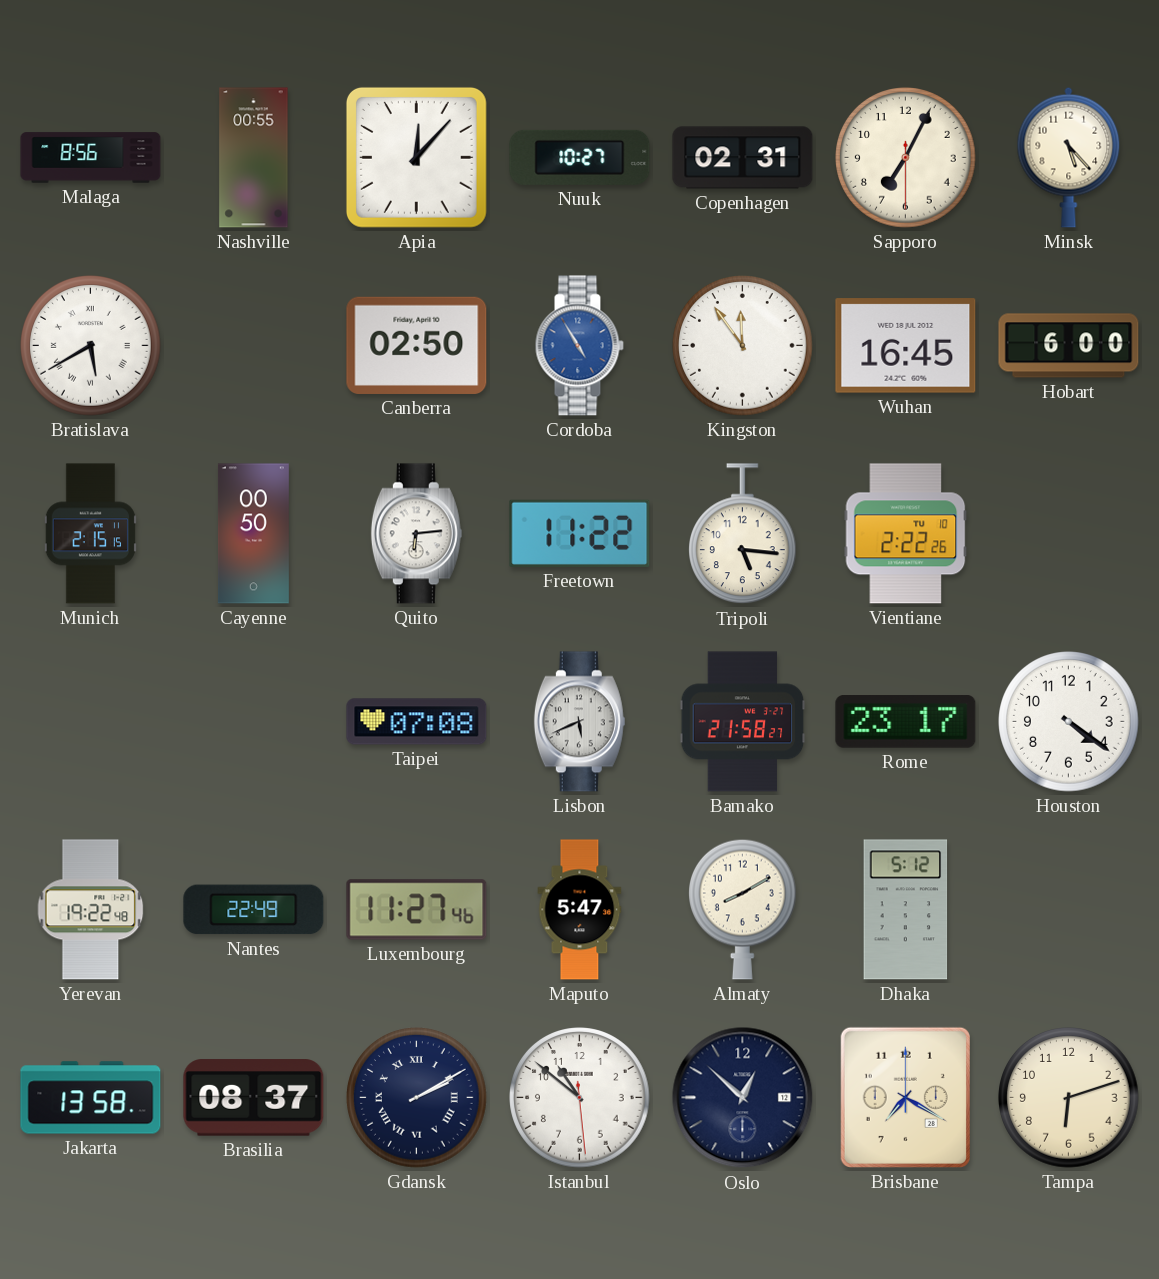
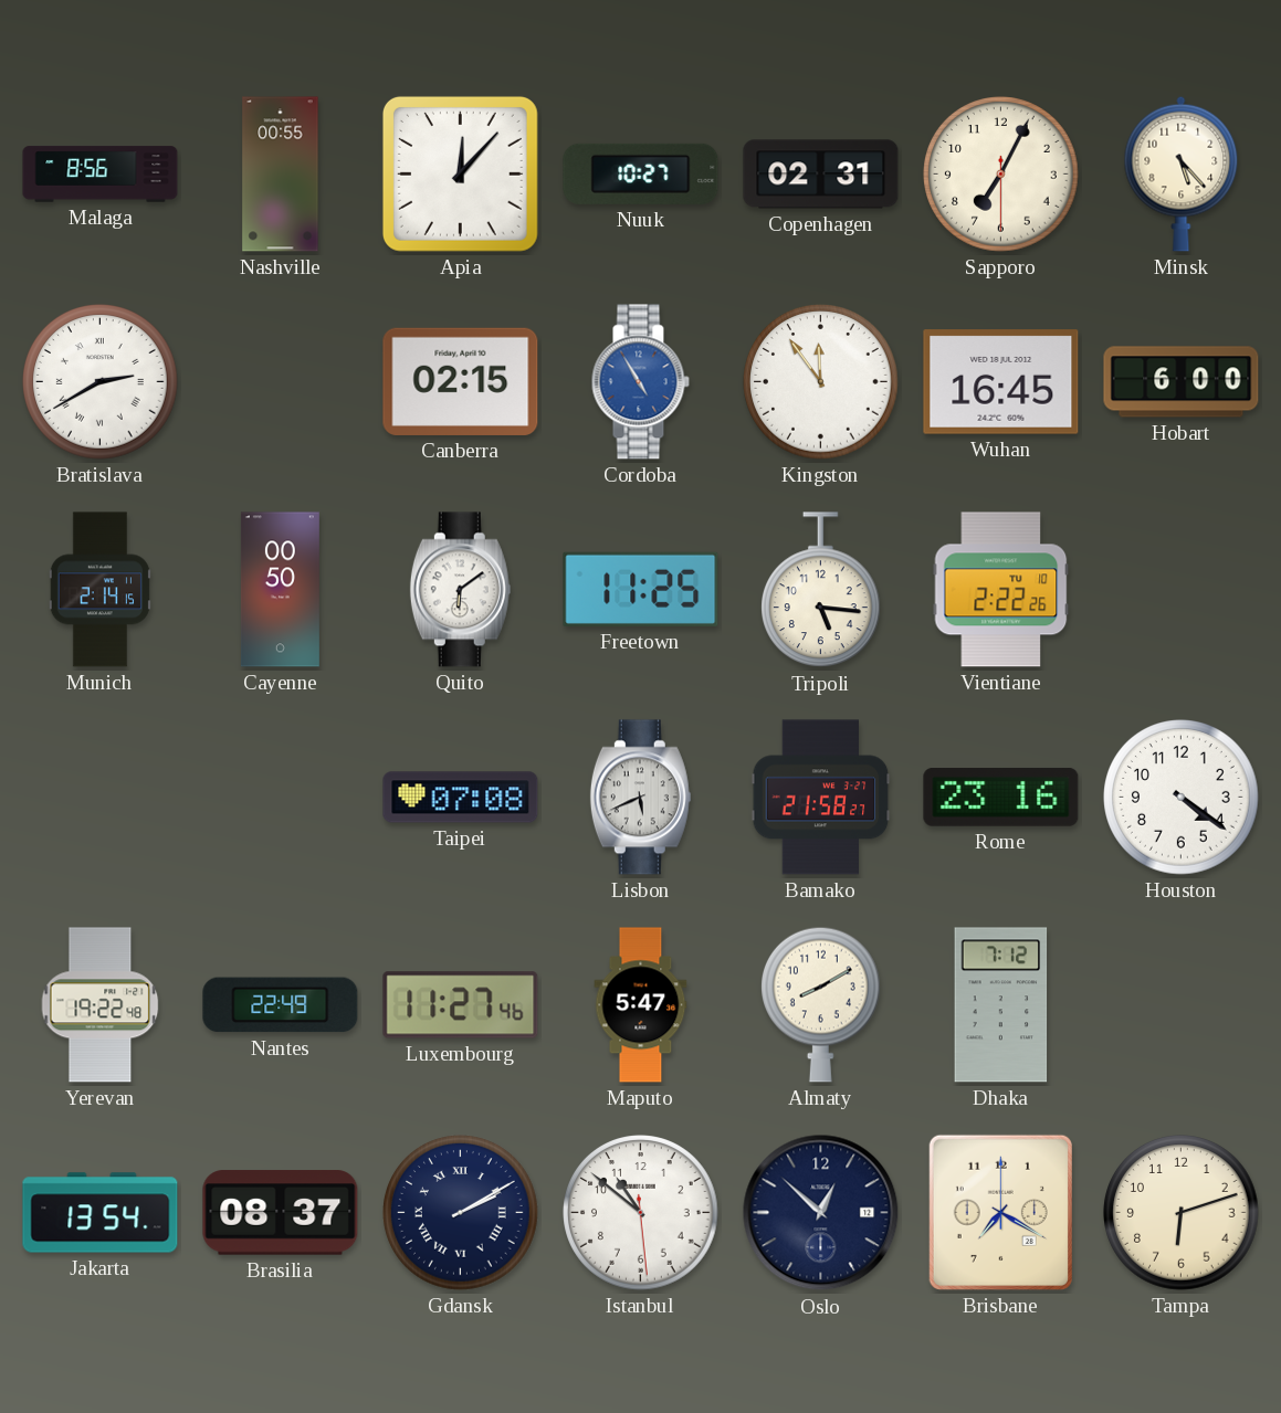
Bratislava: 5:40 -> 2:40 (101, 382)
Canberra: 02:50 -> 02:15 (461, 381)
Munich: 2:15 -> 2:14 (99, 590)
Quito: 6:14 -> 6:09 (460, 590)
Freetown: 11:22 -> 11:25 (641, 589)
Rome: 23:17 -> 23:16 (1001, 798)
Dhaka: 5:12 -> 7:12 (1001, 1005)
Jakarta: 13:58 -> 13:54 (101, 1213)
